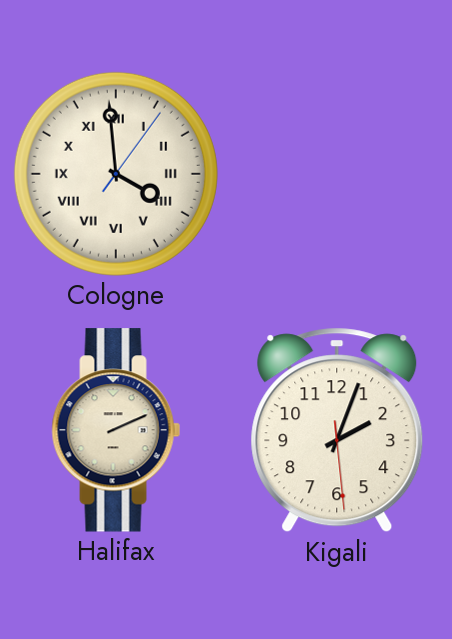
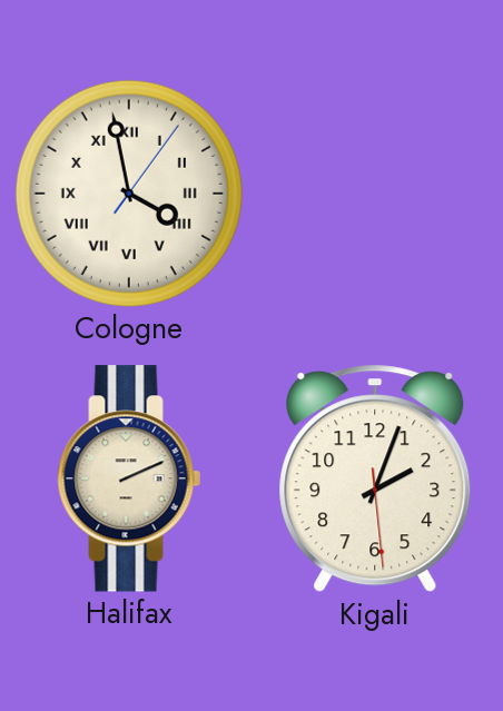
Cologne: 3:59 -> 3:58 (129, 194)
